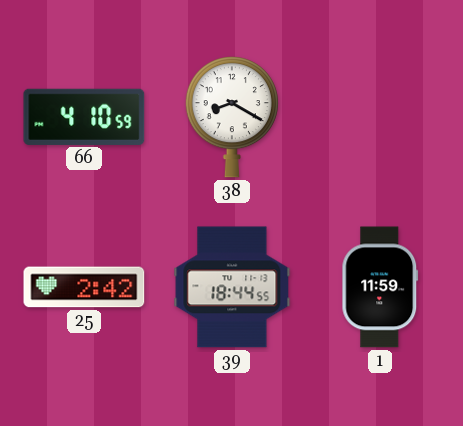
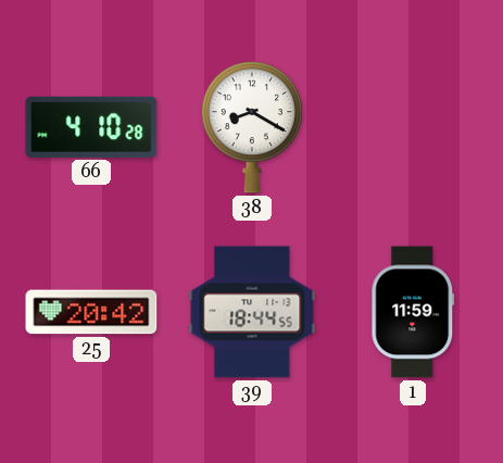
66: 4:10:59 -> 4:10:28 (91, 127)
25: 2:42 -> 20:42 (91, 312)
